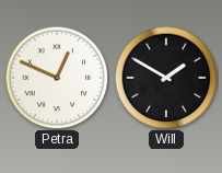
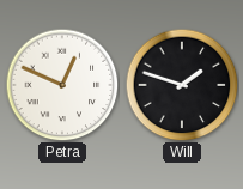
Will: 1:50 -> 1:48 (182, 85)
